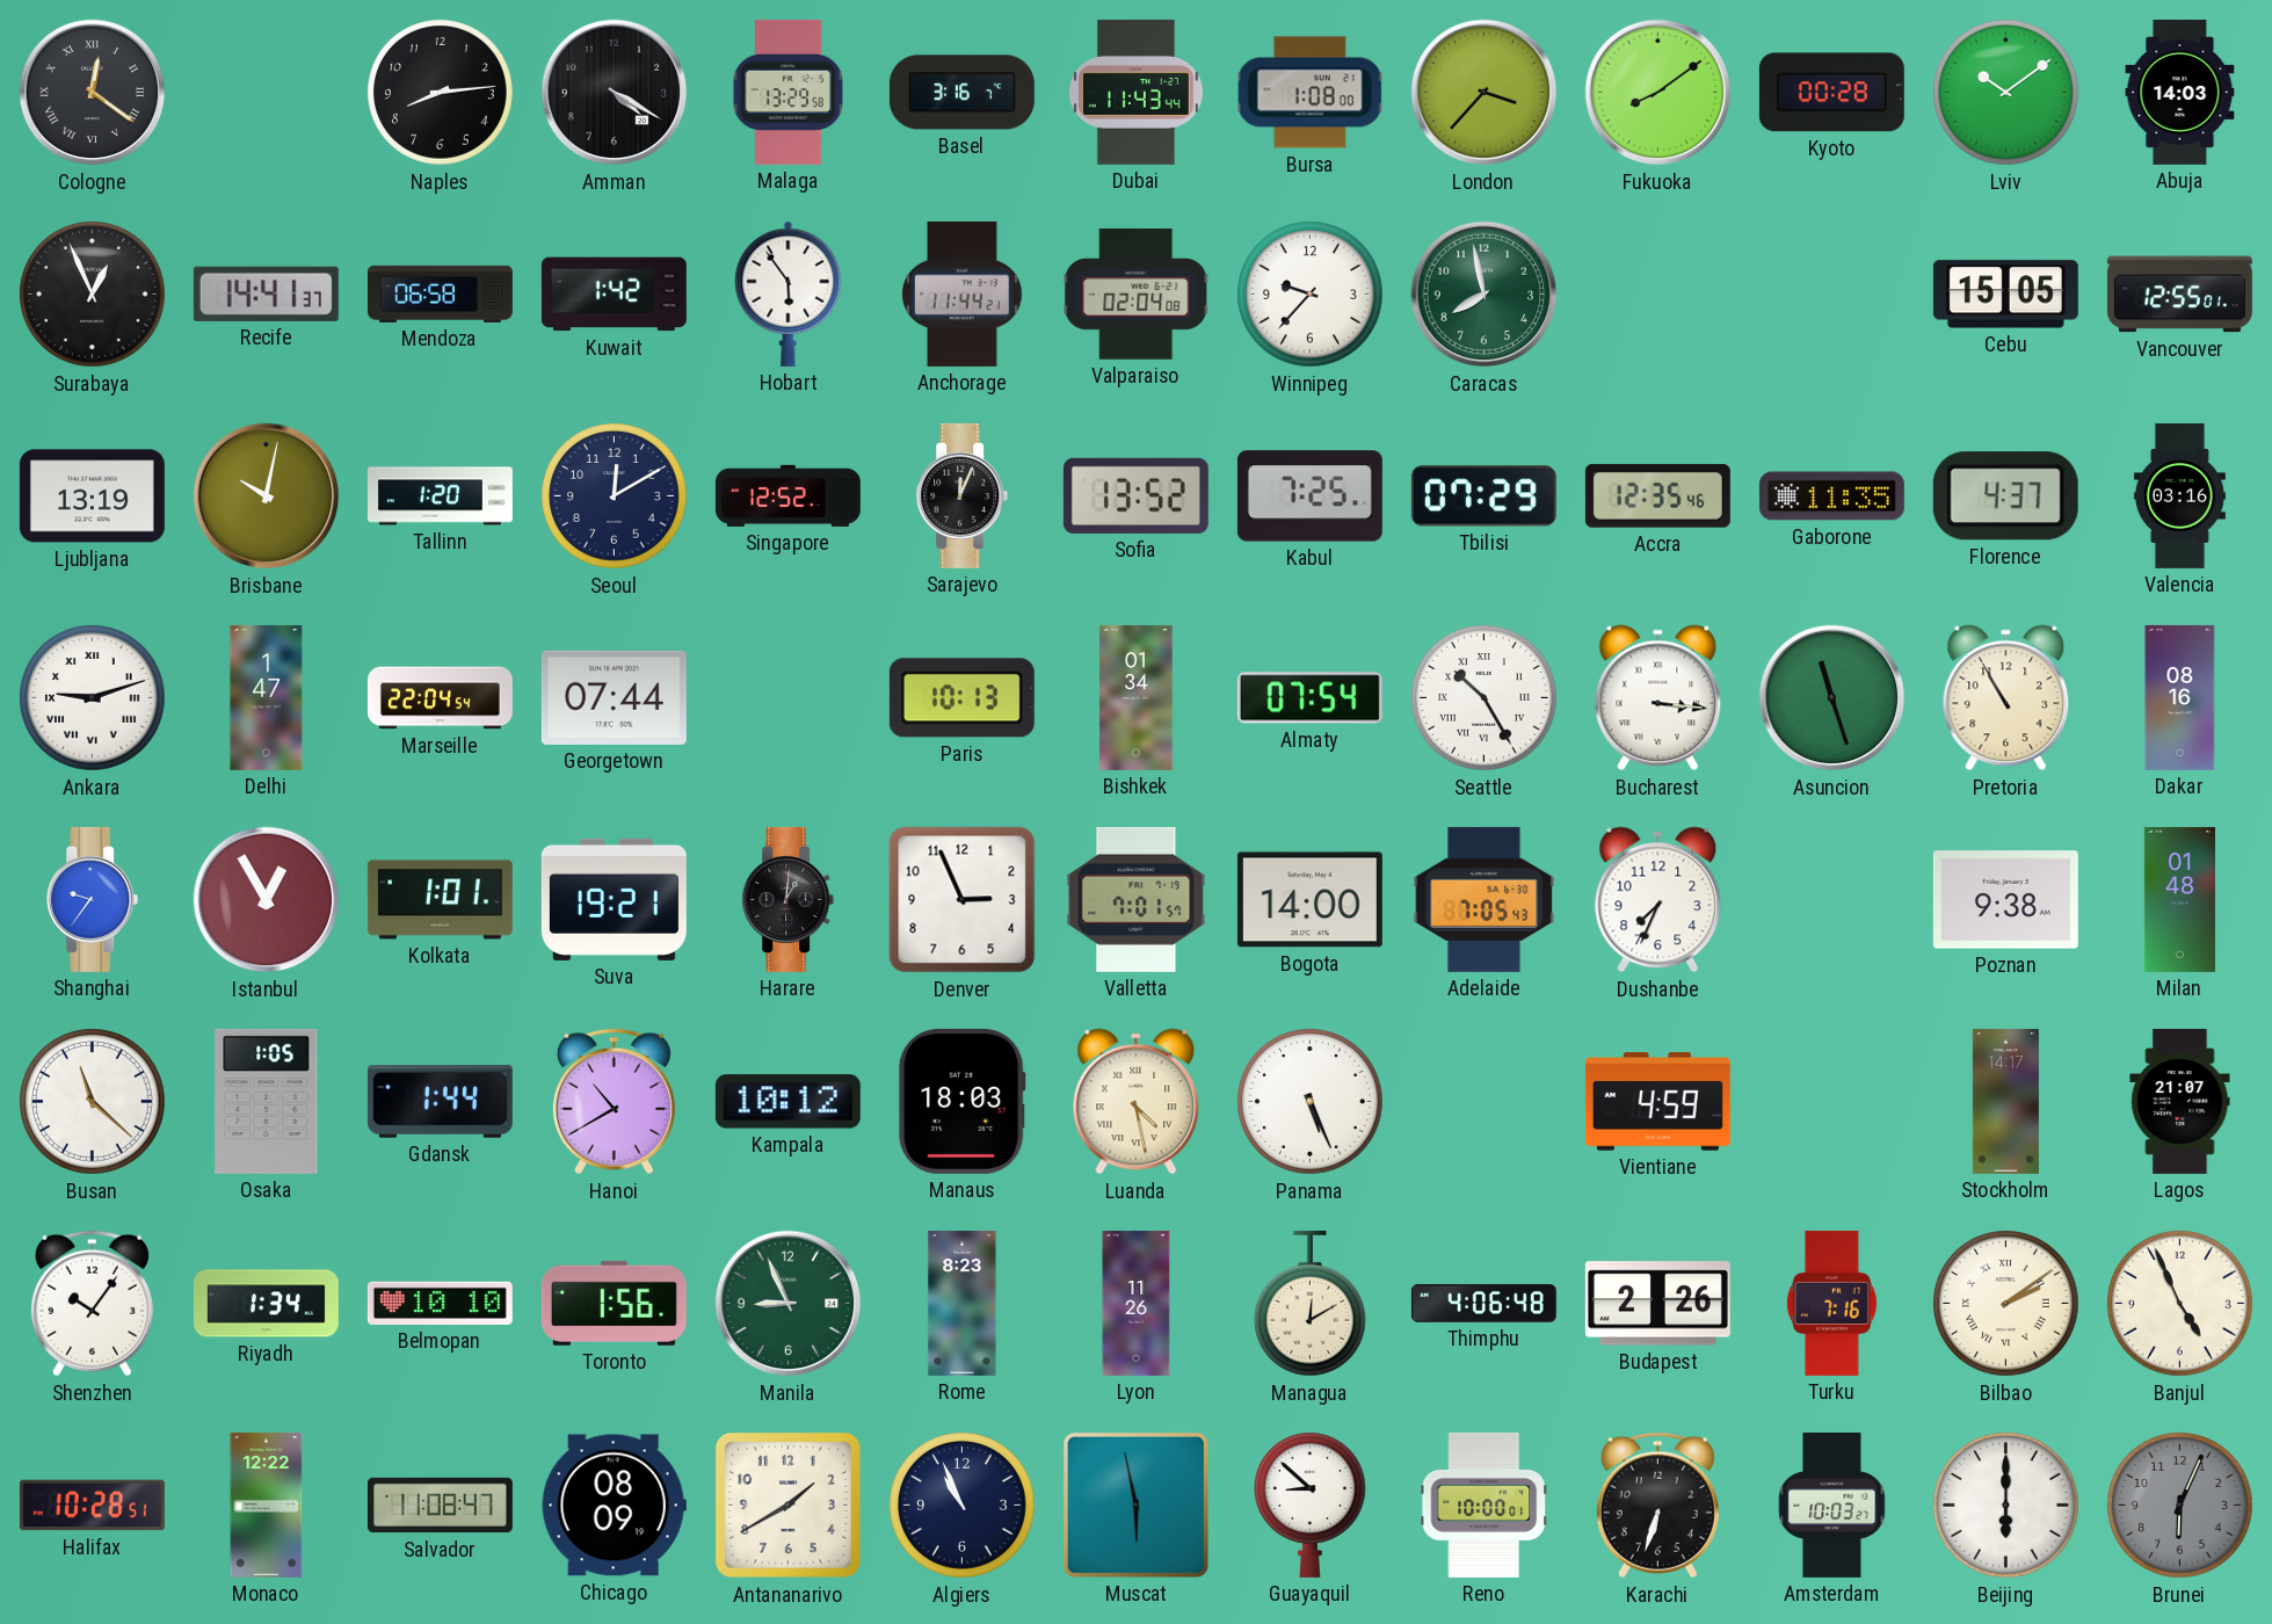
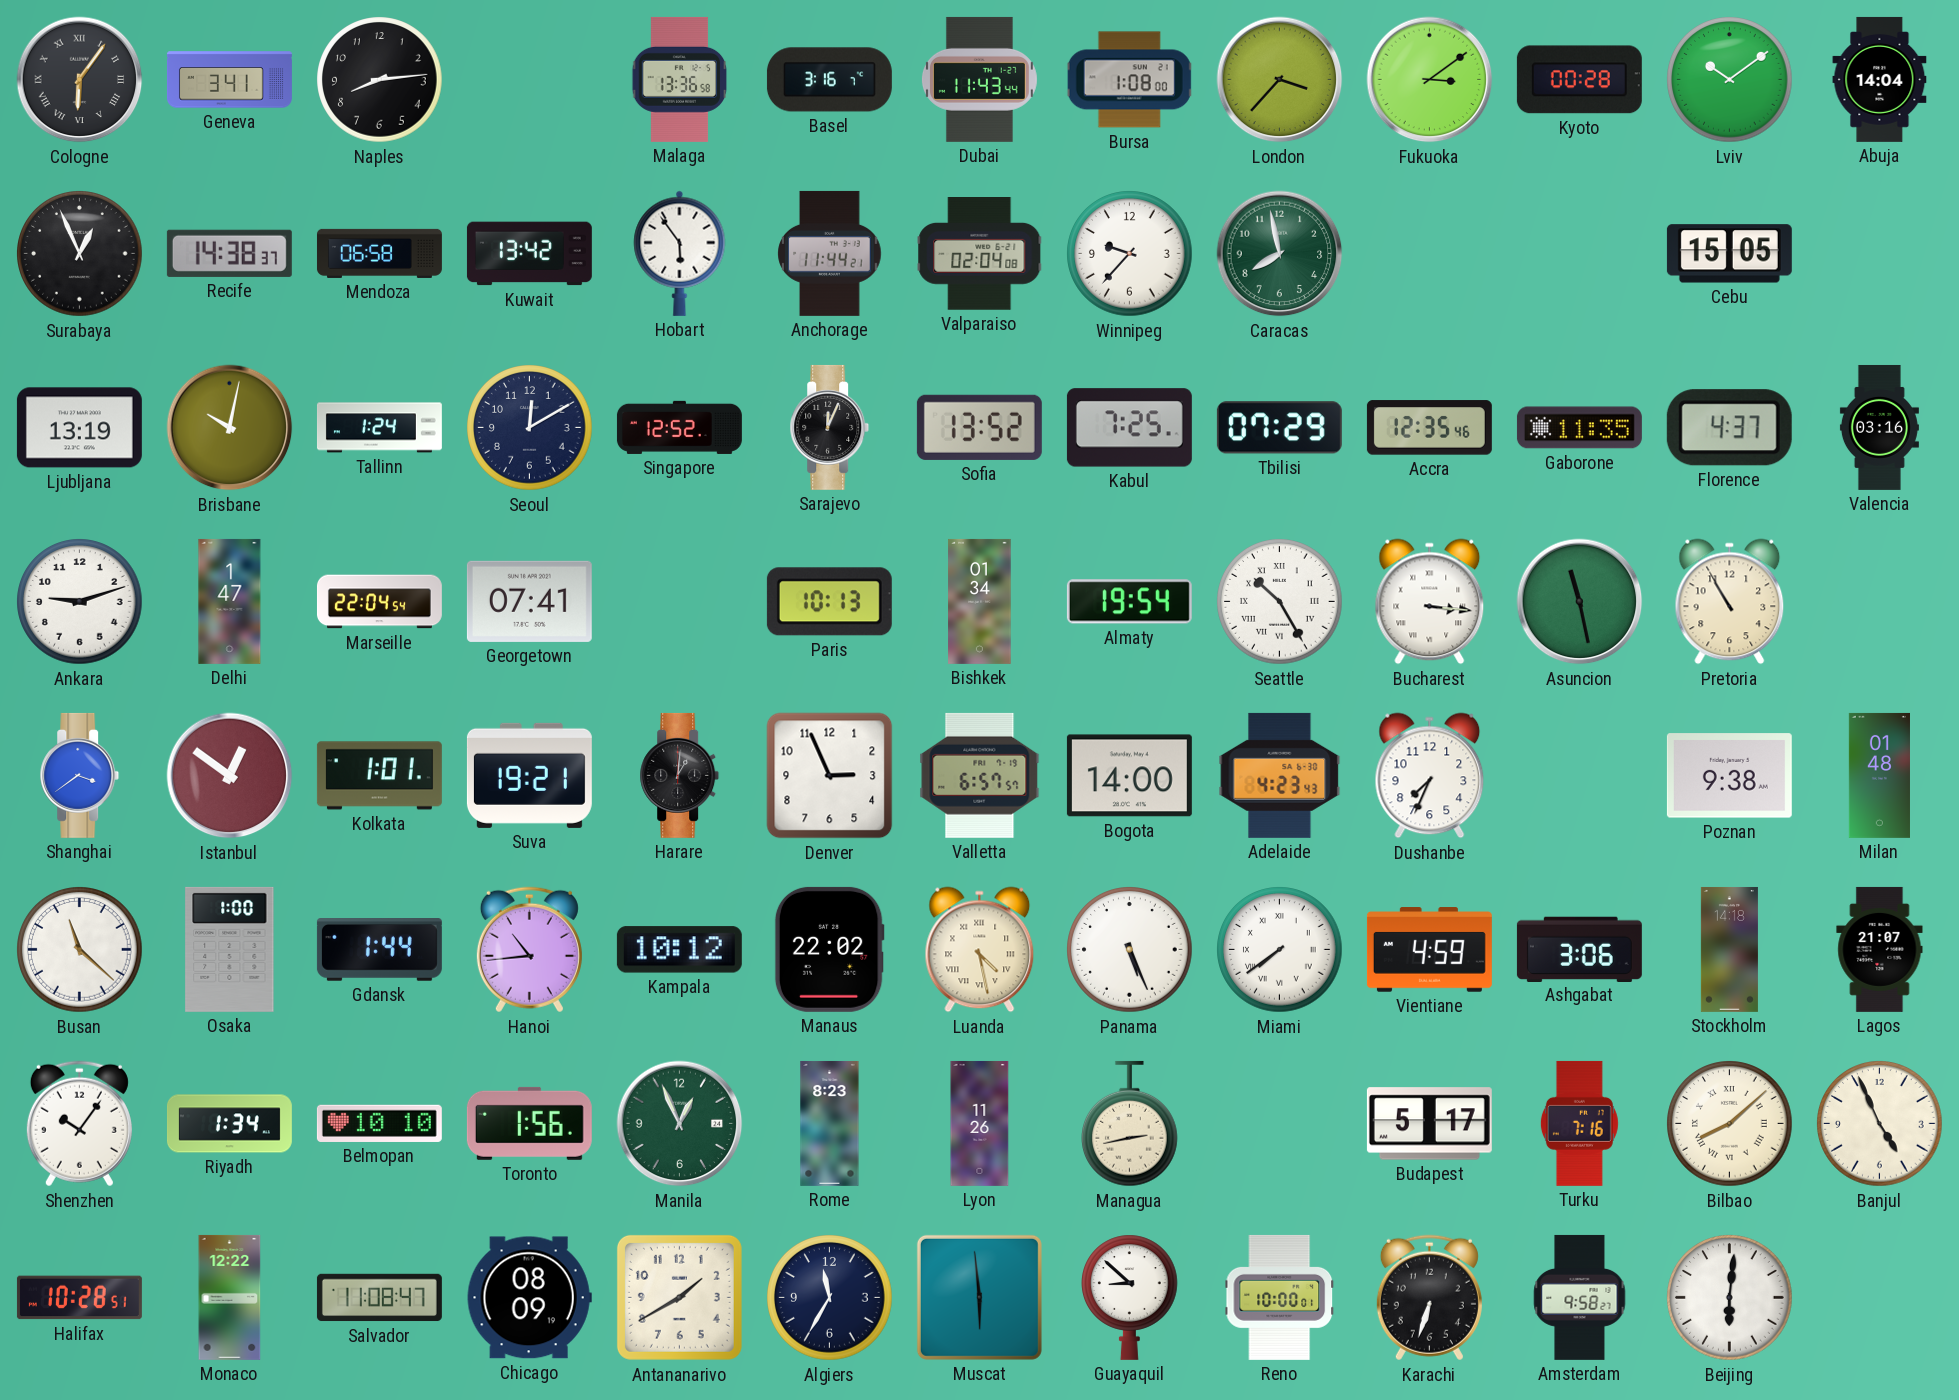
Cologne: 12:21 -> 6:06 (80, 80)
Geneva: none -> 3:41 (229, 80)
Amman: 4:20 -> none (615, 93)
Malaga: 13:29 -> 13:36 (680, 79)
Fukuoka: 8:09 -> 3:09 (1430, 80)
Abuja: 14:03 -> 14:04 (1880, 79)
Recife: 14:41 -> 14:38 (229, 253)
Kuwait: 1:42 -> 13:42 (529, 254)
Vancouver: 12:55 -> none (2179, 295)
Tallinn: 1:20 -> 1:24 (379, 428)
Ankara numerals: Roman -> Arabic (80, 602)
Georgetown: 07:44 -> 07:41 (529, 601)
Almaty: 07:54 -> 19:54 (1129, 602)
Asuncion: 11:27 -> 11:28 (1580, 602)
Dakar: 08:16 -> none (2180, 697)
Shanghai: 9:36 -> 3:39 (80, 775)
Istanbul: 12:55 -> 12:51 (230, 776)
Valletta: 7:01 -> 6:57 (980, 775)
Adelaide: 7:05 -> 4:23 (1280, 775)
Osaka: 1:05 -> 1:00 (230, 949)
Hanoi: 10:40 -> 10:44 (529, 950)
Manaus: 18:03 -> 22:02 (829, 949)
Miami: none -> 7:39 (1280, 950)
Ashgabat: none -> 3:06 (1579, 949)
Stockholm: 14:17 -> 14:18 (1729, 949)
Manila: 8:56 -> 12:56 (680, 1124)
Managua: 12:10 -> 2:43 (1130, 1124)
Thimphu: 4:06 -> none (1483, 1303)
Budapest: 2:26 -> 5:17 (1429, 1124)
Bilbao: 2:09 -> 8:08 (1730, 1124)
Algiers: 10:56 -> 11:35 (830, 1298)
Muscat: 5:58 -> 5:59 (979, 1297)
Amsterdam: 10:03 -> 9:58 (1580, 1297)
Beijing: 6:00 -> 6:01 (1730, 1298)
Brunei: 6:04 -> none (2180, 1506)
